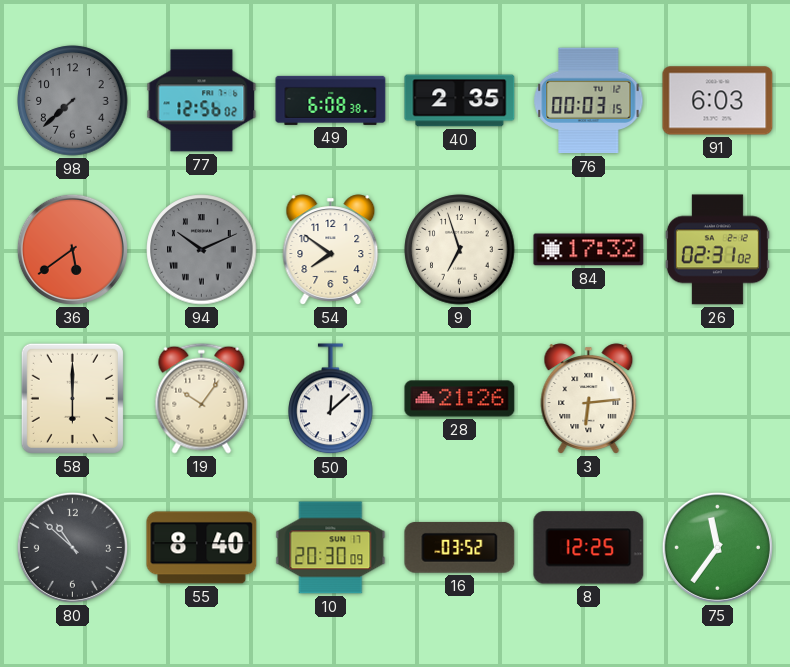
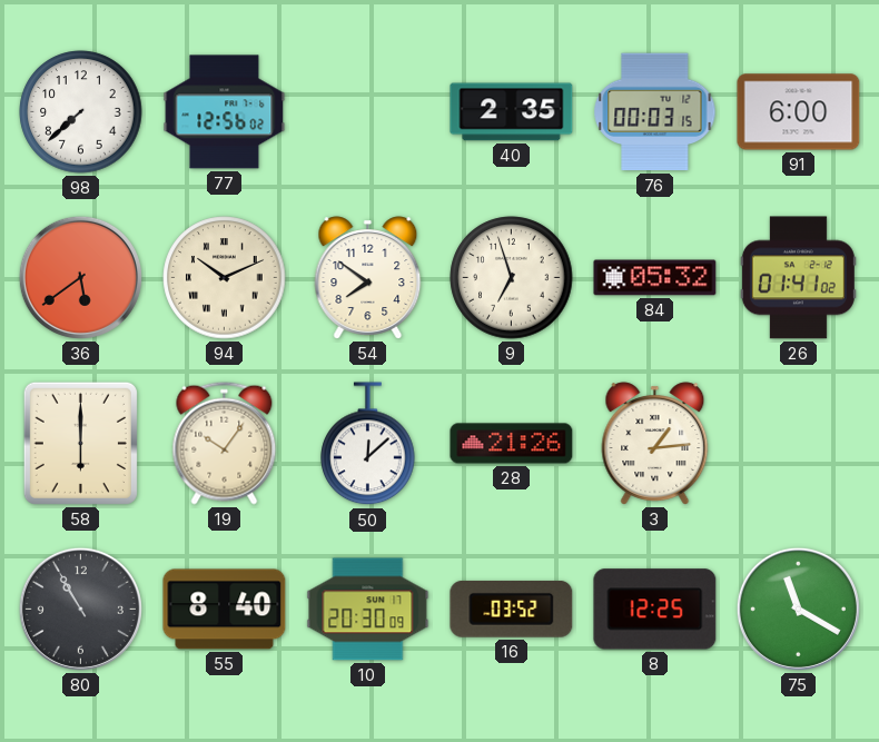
98 dial: grey -> white (81, 112)
49: 6:08 -> none (331, 100)
91: 6:03 -> 6:00 (799, 112)
94 dial: grey -> cream (225, 278)
84: 17:32 -> 05:32 (655, 278)
26: 02:31 -> 01:41 (798, 278)
3: 6:14 -> 1:14 (655, 444)
80: 10:52 -> 10:55 (80, 609)
75: 11:36 -> 11:20 (798, 609)
